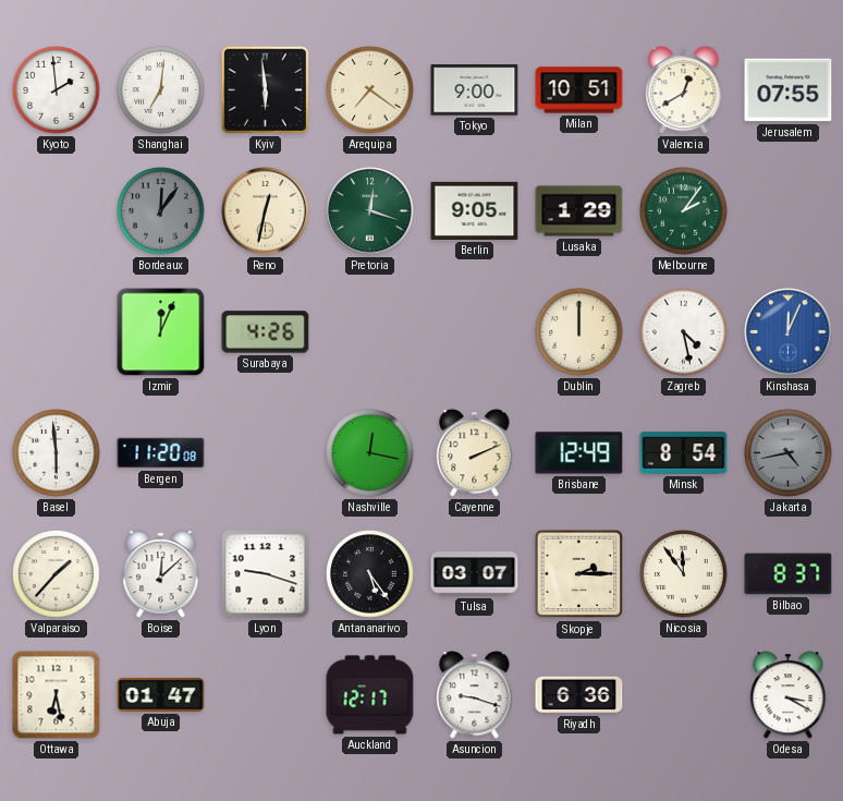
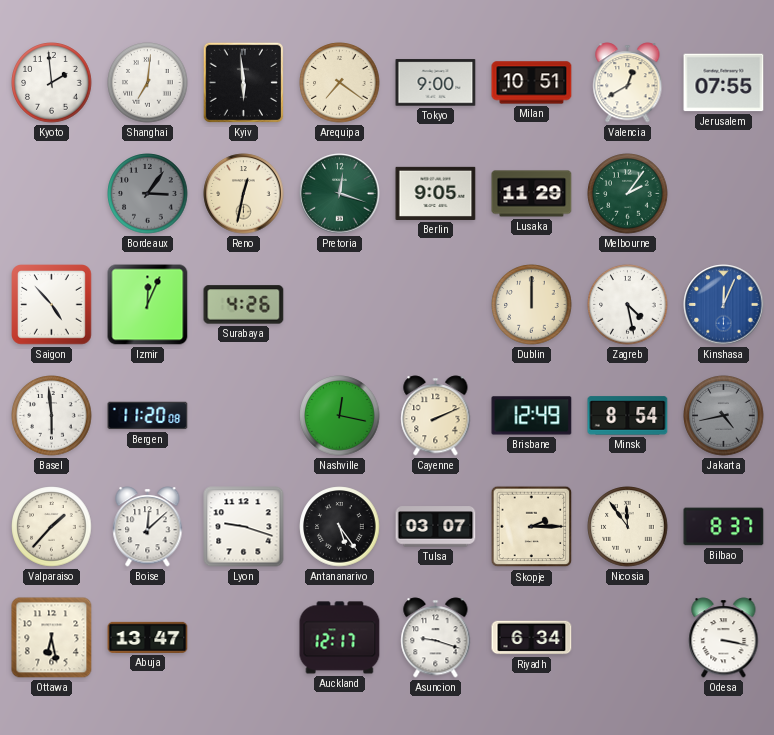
Bordeaux: 12:06 -> 3:06 (148, 194)
Lusaka: 1:29 -> 11:29 (532, 194)
Saigon: none -> 4:53 (52, 305)
Abuja: 01:47 -> 13:47 (148, 637)
Riyadh: 6:36 -> 6:34 (532, 638)
Odesa: 3:20 -> 3:17 (724, 638)
